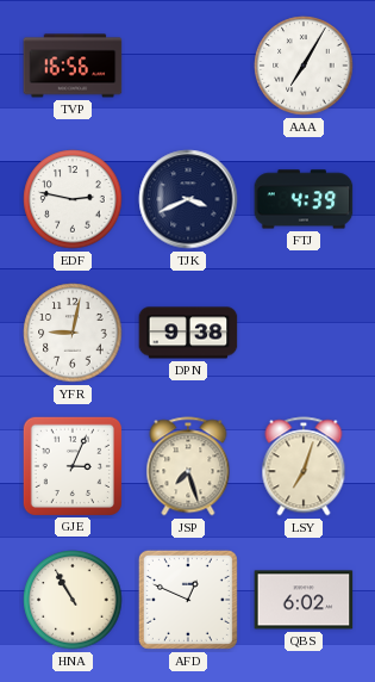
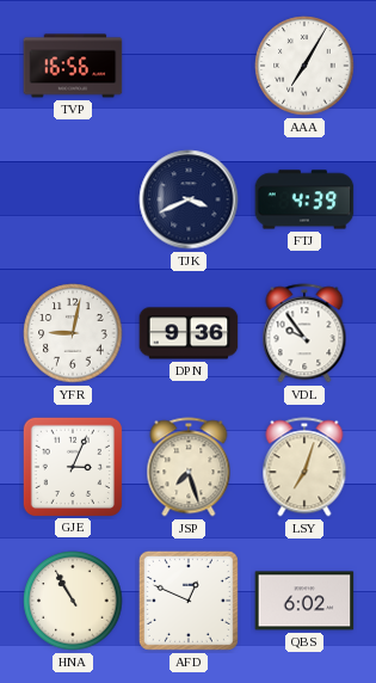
EDF: 2:47 -> none (73, 199)
DPN: 9:38 -> 9:36 (189, 333)
VDL: none -> 9:54 (304, 333)
